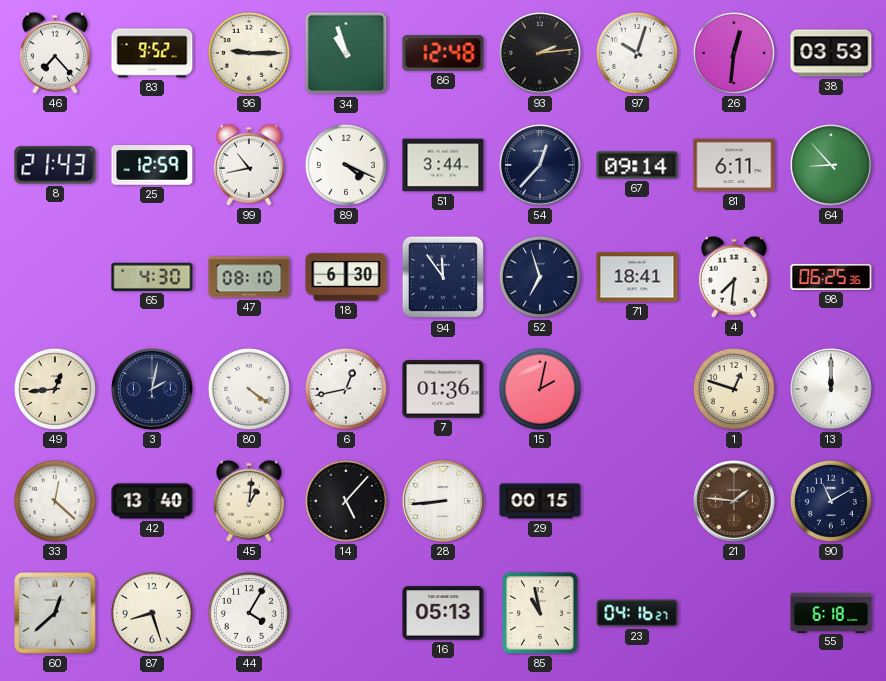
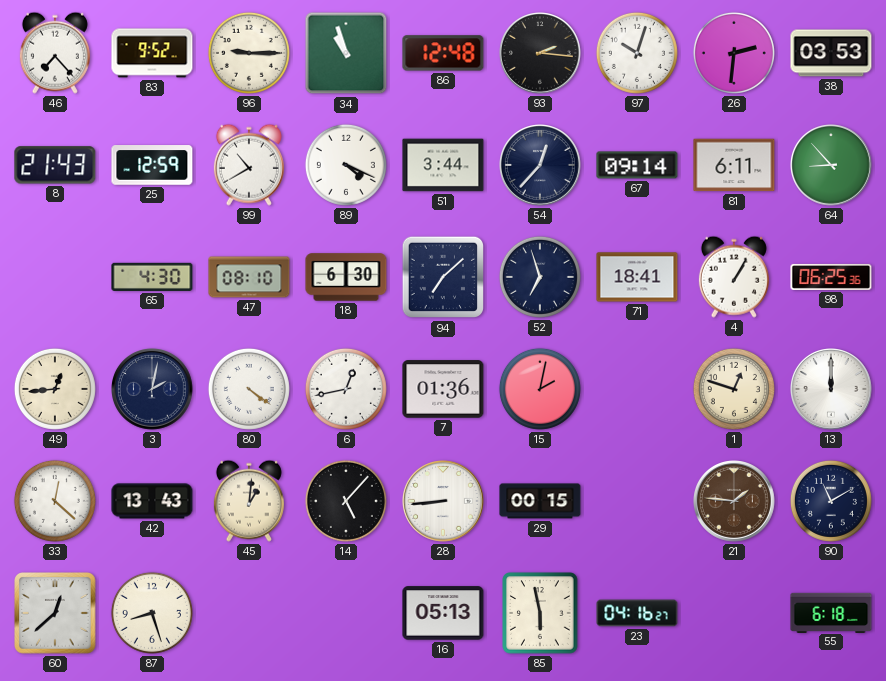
93: 2:14 -> 2:16 (541, 54)
26: 12:31 -> 2:31 (734, 53)
99: 10:43 -> 10:40 (249, 165)
94: 11:54 -> 7:08 (443, 277)
4: 7:31 -> 1:05 (734, 277)
42: 13:40 -> 13:43 (152, 501)
44: 4:05 -> none (249, 613)
85: 10:58 -> 5:58 (540, 613)
